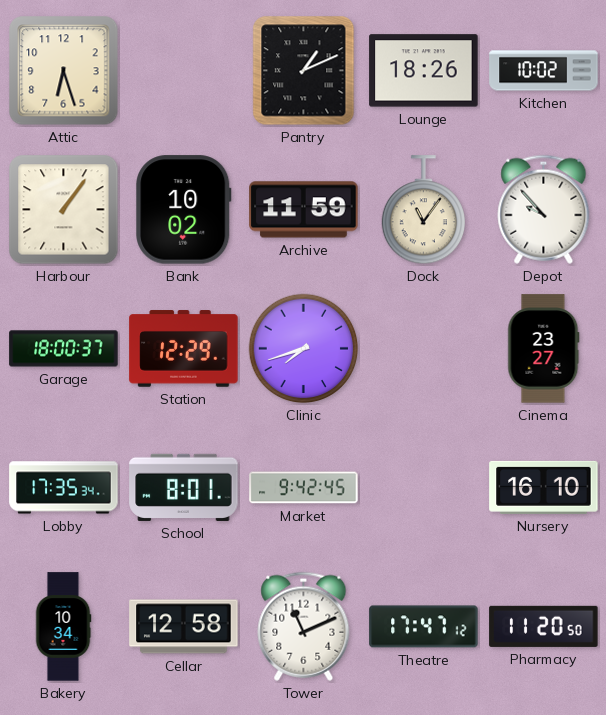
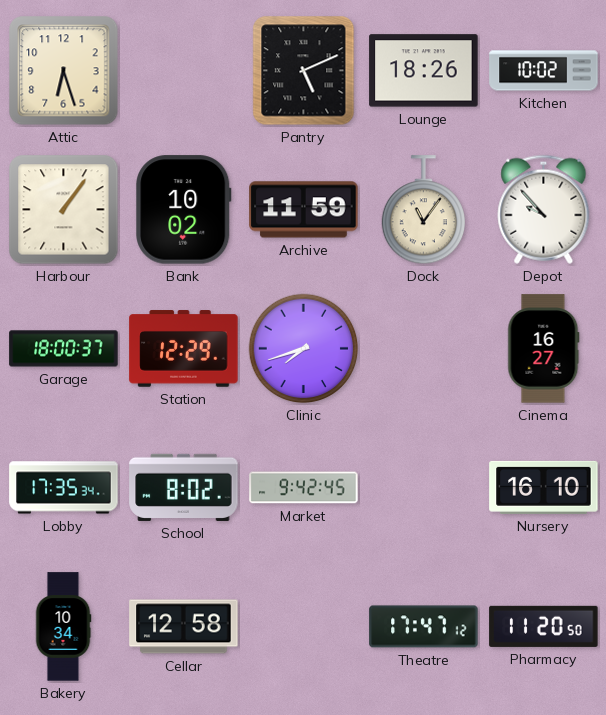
Pantry: 1:11 -> 5:11 (304, 71)
Cinema: 23:27 -> 16:27 (544, 349)
School: 8:01 -> 8:02 (184, 487)
Tower: 11:11 -> none (304, 626)
